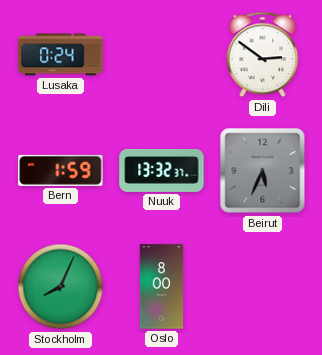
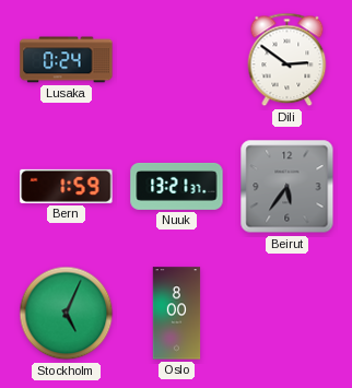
Nuuk: 13:32 -> 13:21 (177, 186)
Beirut: 5:34 -> 5:36 (288, 187)
Stockholm: 8:04 -> 5:04 (67, 314)
